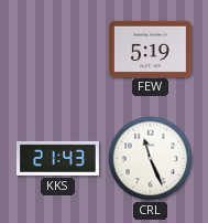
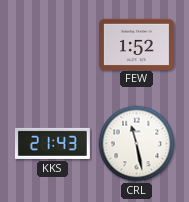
FEW: 5:19 -> 1:52 (136, 44)
CRL: 11:26 -> 11:28 (137, 144)
